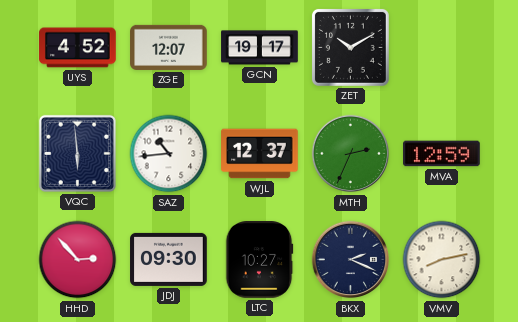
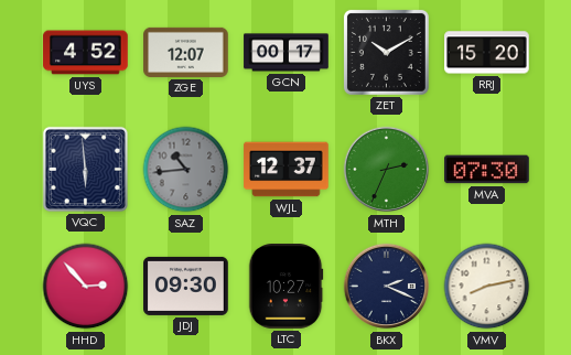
GCN: 19:17 -> 00:17 (287, 53)
RRJ: none -> 15:20 (487, 53)
SAZ dial: white -> grey (186, 170)
MVA: 12:59 -> 07:30 (487, 170)
